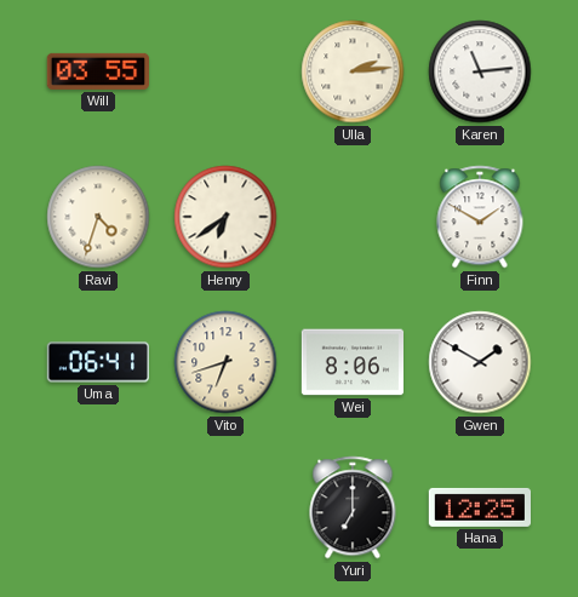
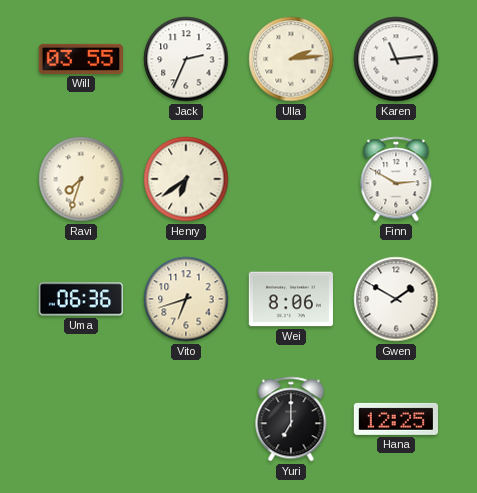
Jack: none -> 2:34 (186, 59)
Ravi: 4:33 -> 7:33 (81, 179)
Finn: 1:50 -> 2:50 (396, 179)
Uma: 06:41 -> 06:36 (80, 299)
